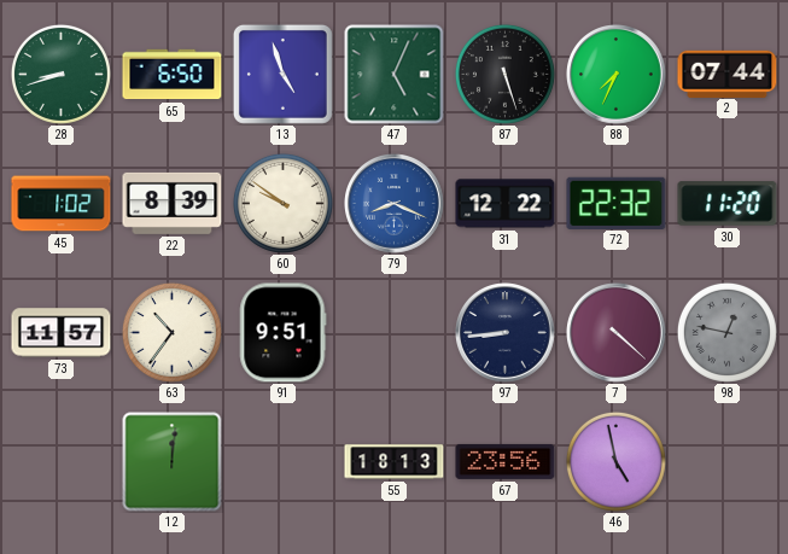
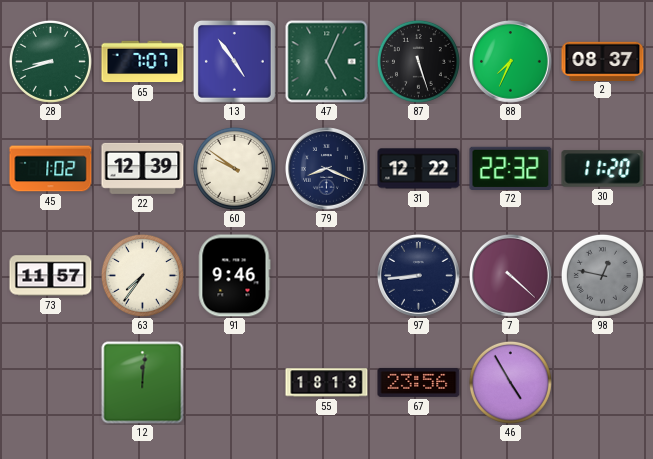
65: 6:50 -> 7:07 (143, 62)
13: 4:57 -> 4:54 (234, 61)
2: 07:44 -> 08:37 (603, 61)
22: 8:39 -> 12:39 (143, 168)
79 dial: blue -> navy (327, 169)
63: 10:36 -> 7:36 (142, 275)
91: 9:51 -> 9:46 (235, 276)
46: 4:58 -> 4:55 (510, 382)
